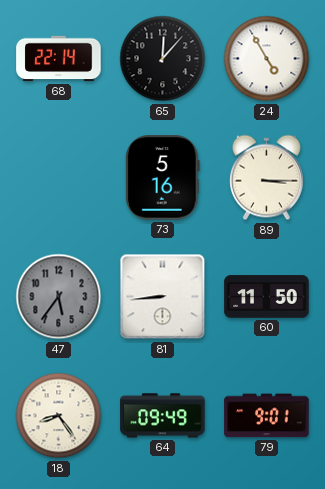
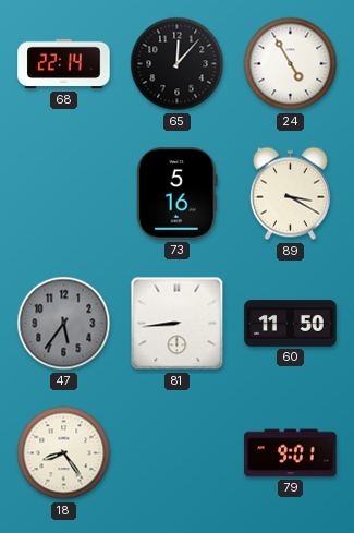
89: 3:15 -> 3:20 (290, 194)
64: 09:49 -> none (163, 416)
